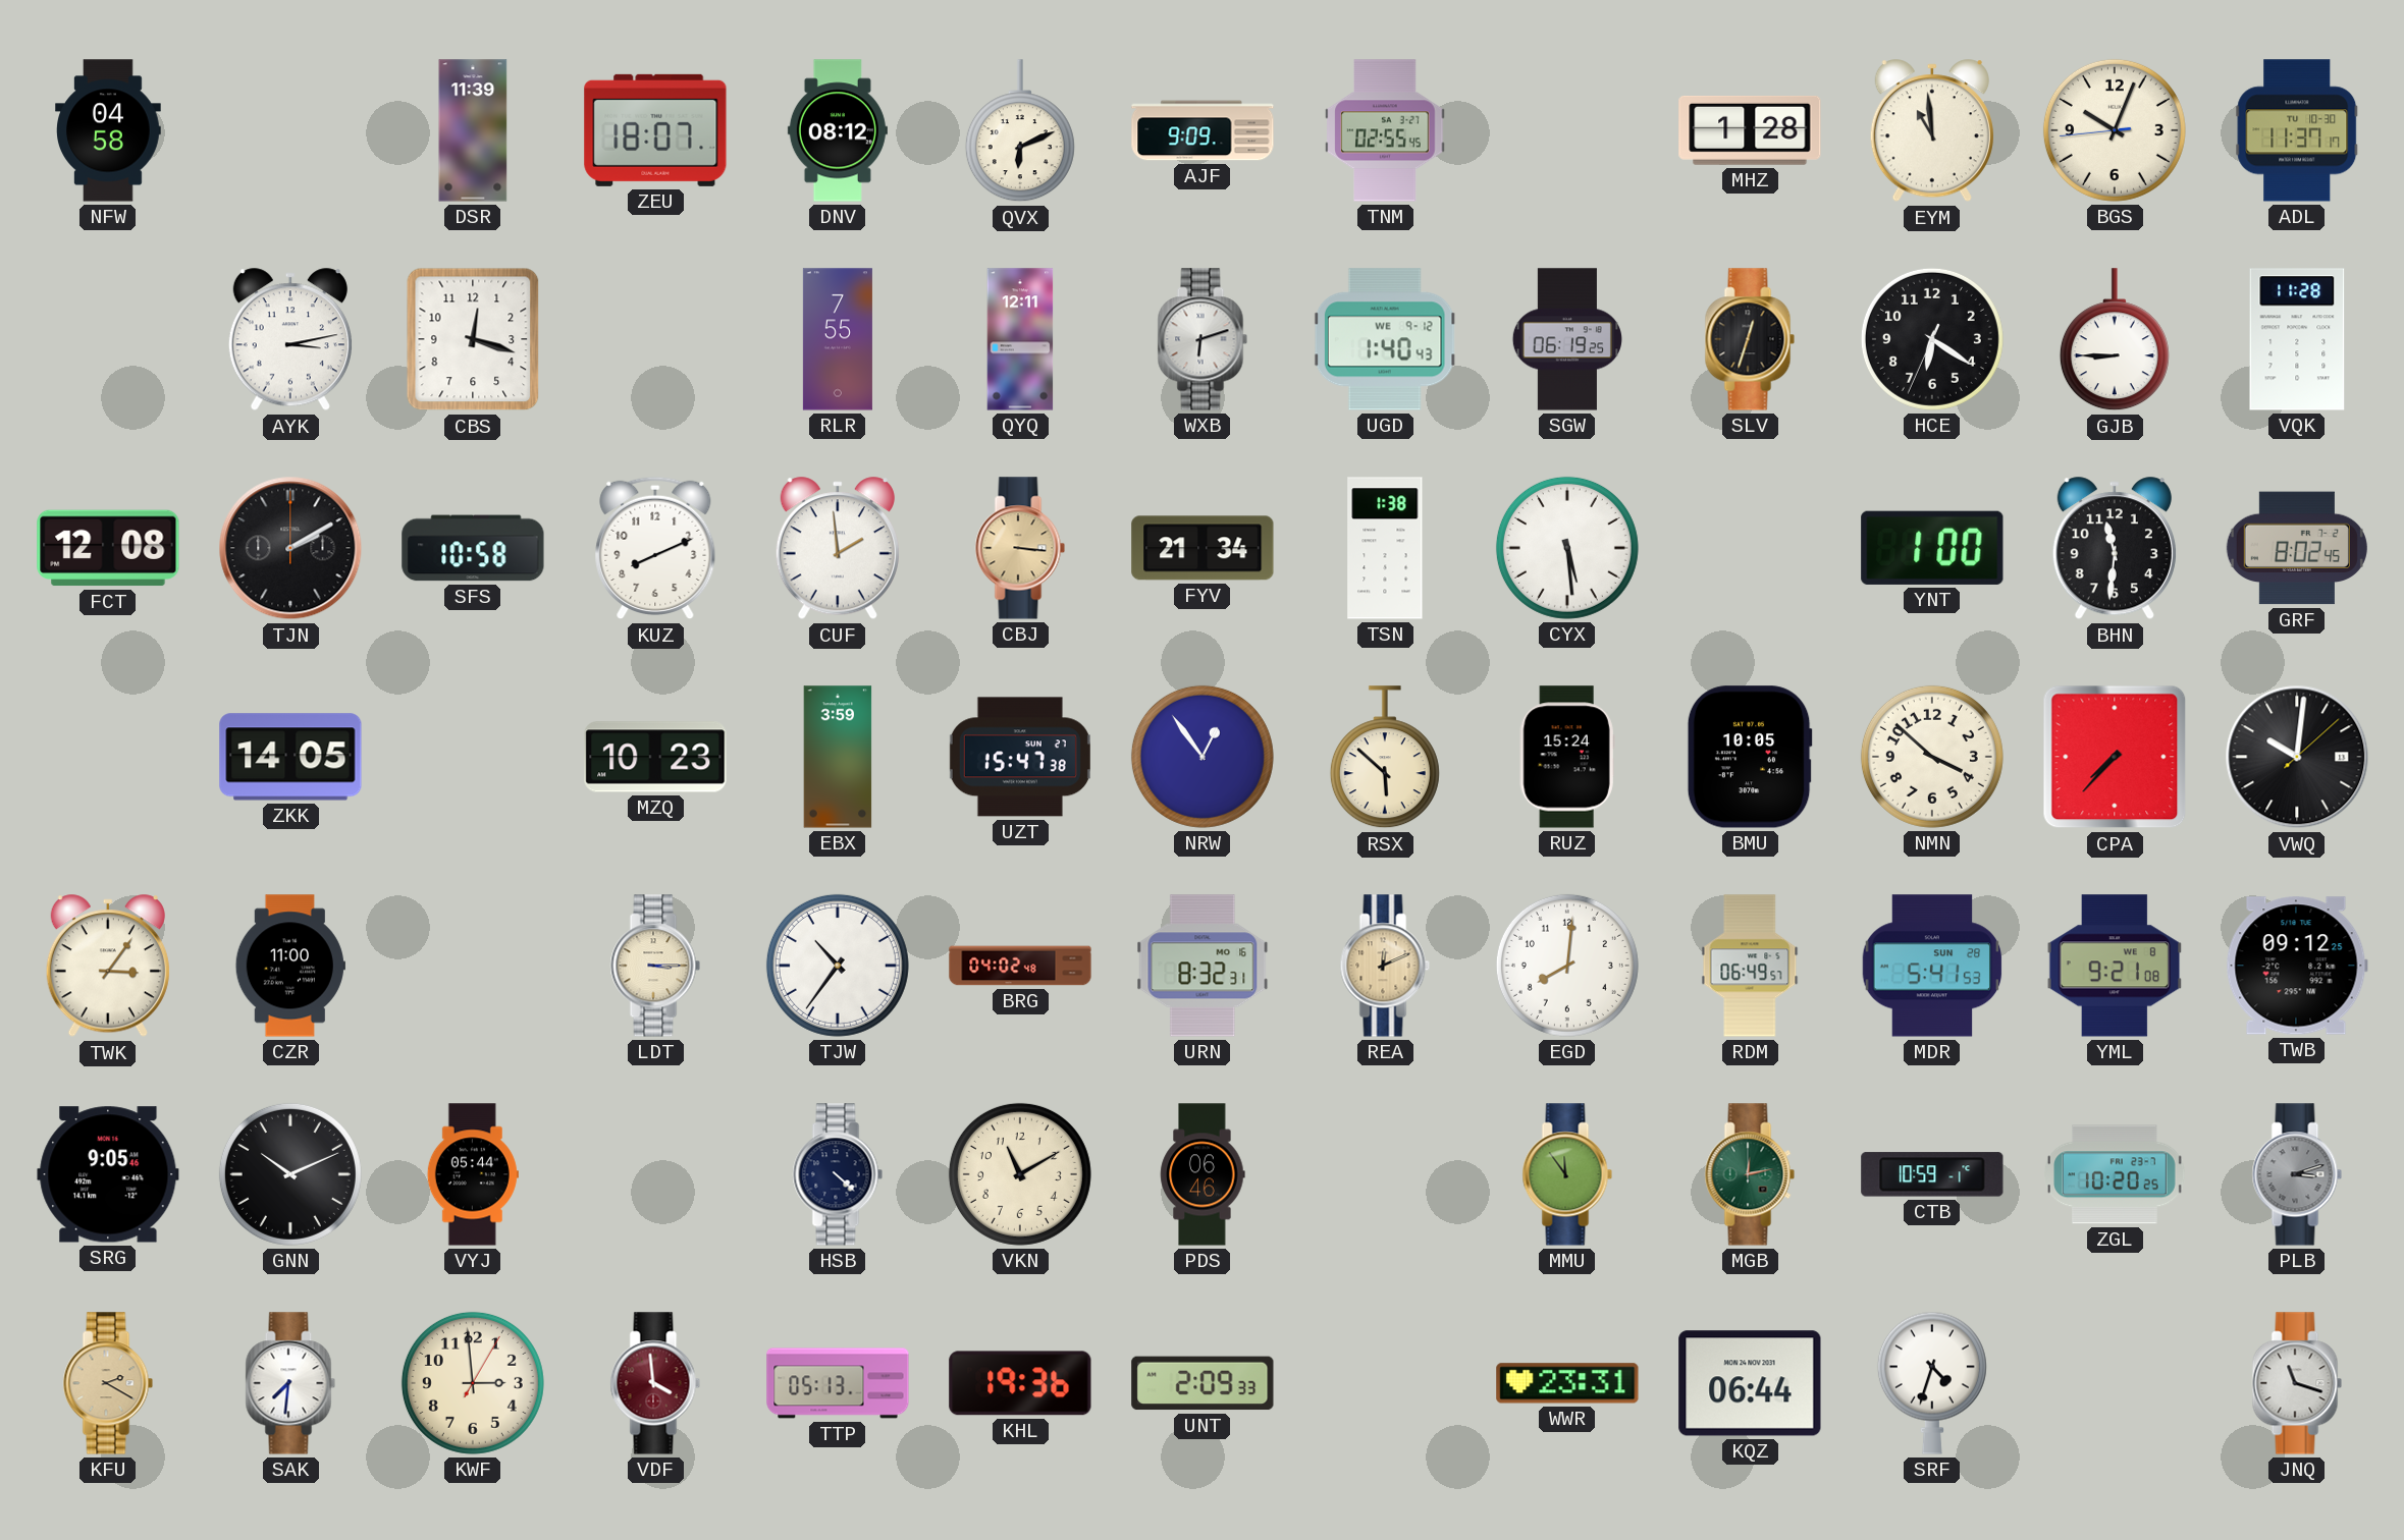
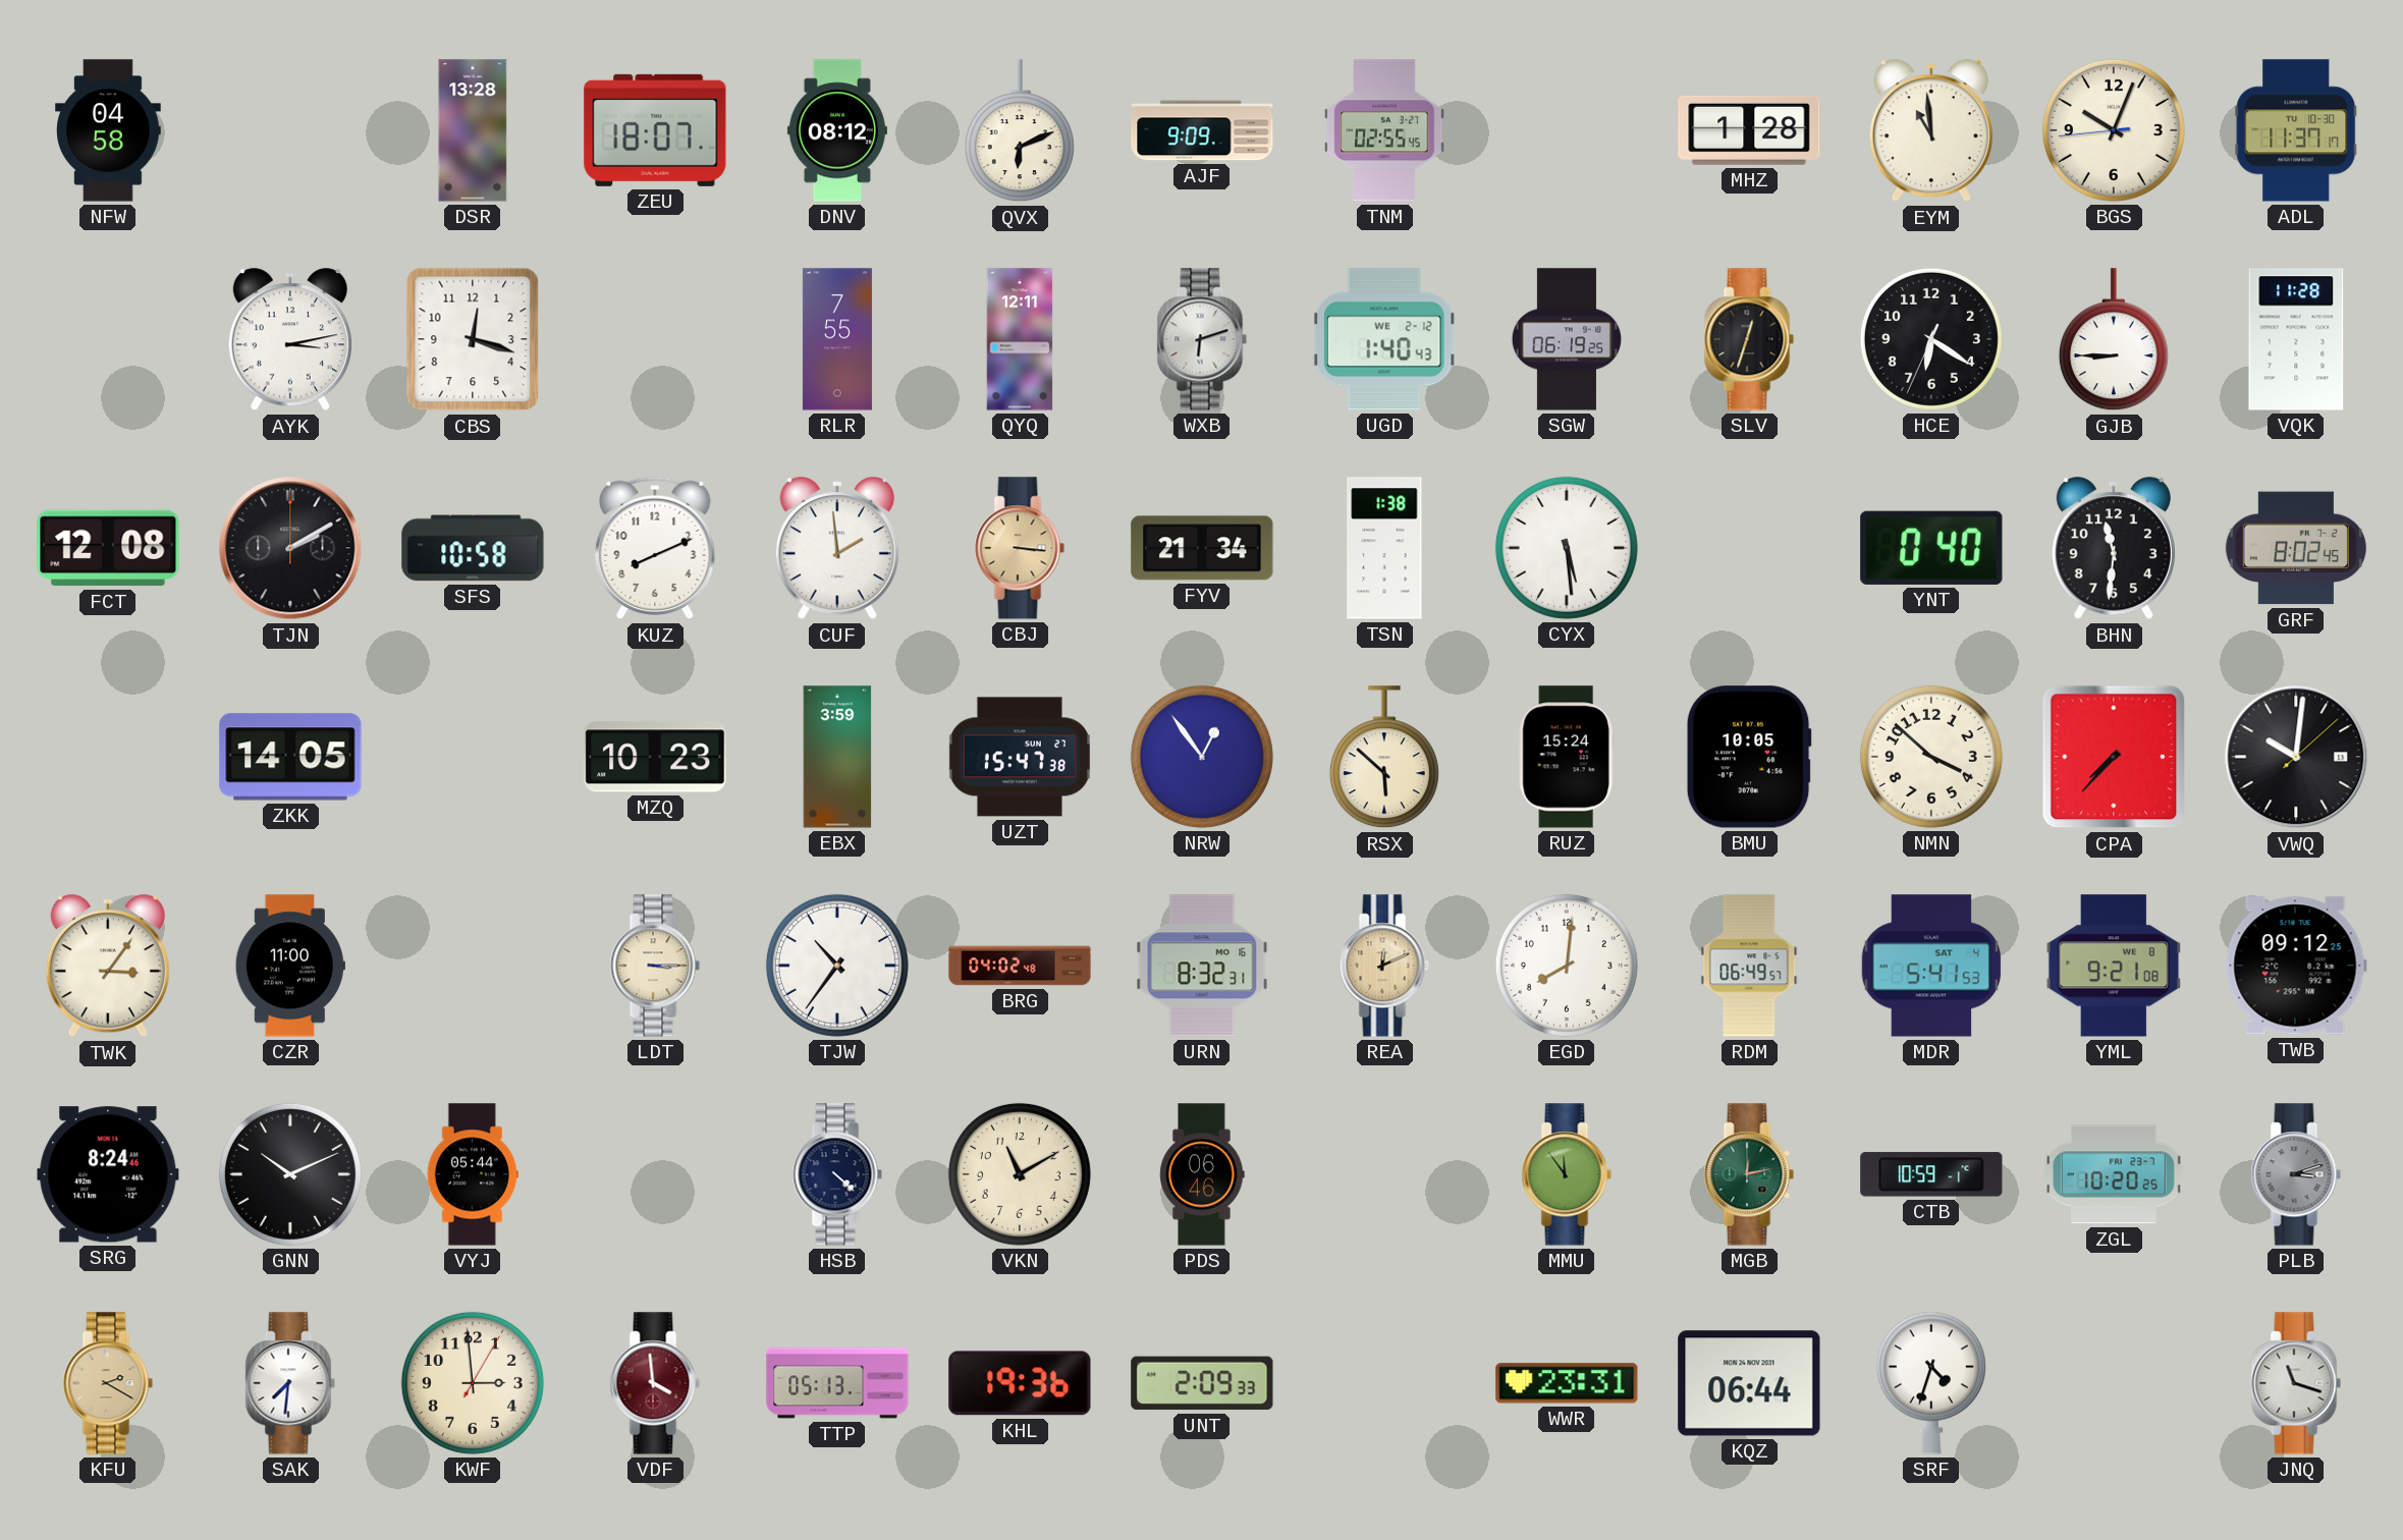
DSR: 11:39 -> 13:28 (473, 130)
UGD date: WE 9-12 -> WE 2-12 (1384, 339)
YNT: 1:00 -> 0:40 (1931, 548)
MDR date: SUN 28 -> SAT 4 (1931, 966)
SRG: 9:05 -> 8:24 (108, 1174)
